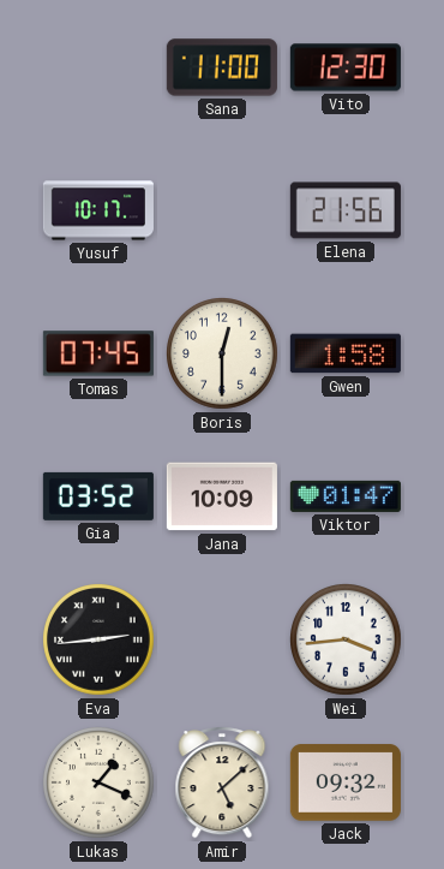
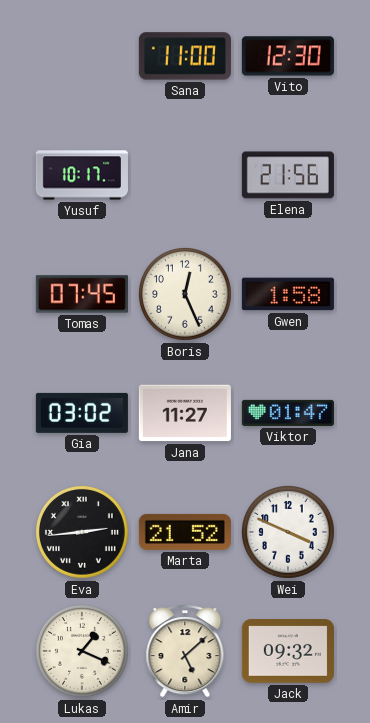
Boris: 12:30 -> 12:26 (186, 295)
Gia: 03:52 -> 03:02 (82, 413)
Jana: 10:09 -> 11:27 (185, 413)
Marta: none -> 21:52 (185, 532)
Wei: 3:44 -> 3:49 (289, 533)
